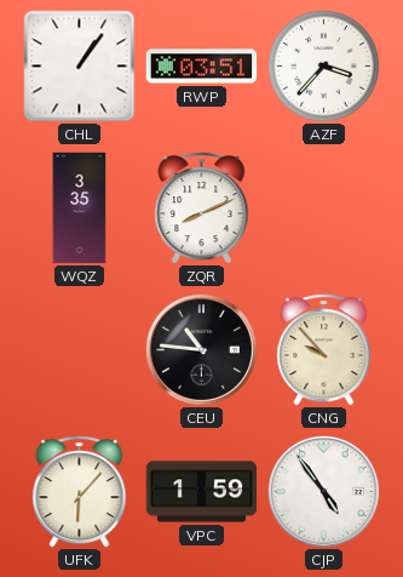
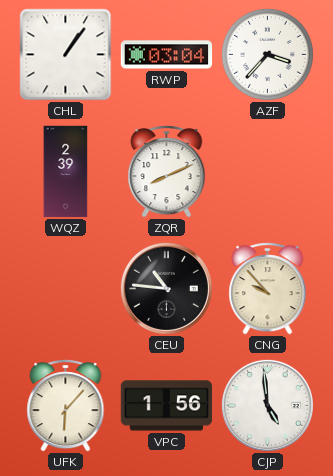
RWP: 03:51 -> 03:04 (167, 55)
WQZ: 3:35 -> 2:39 (66, 172)
VPC: 1:59 -> 1:56 (167, 406)
CJP: 4:54 -> 4:59 (267, 405)
